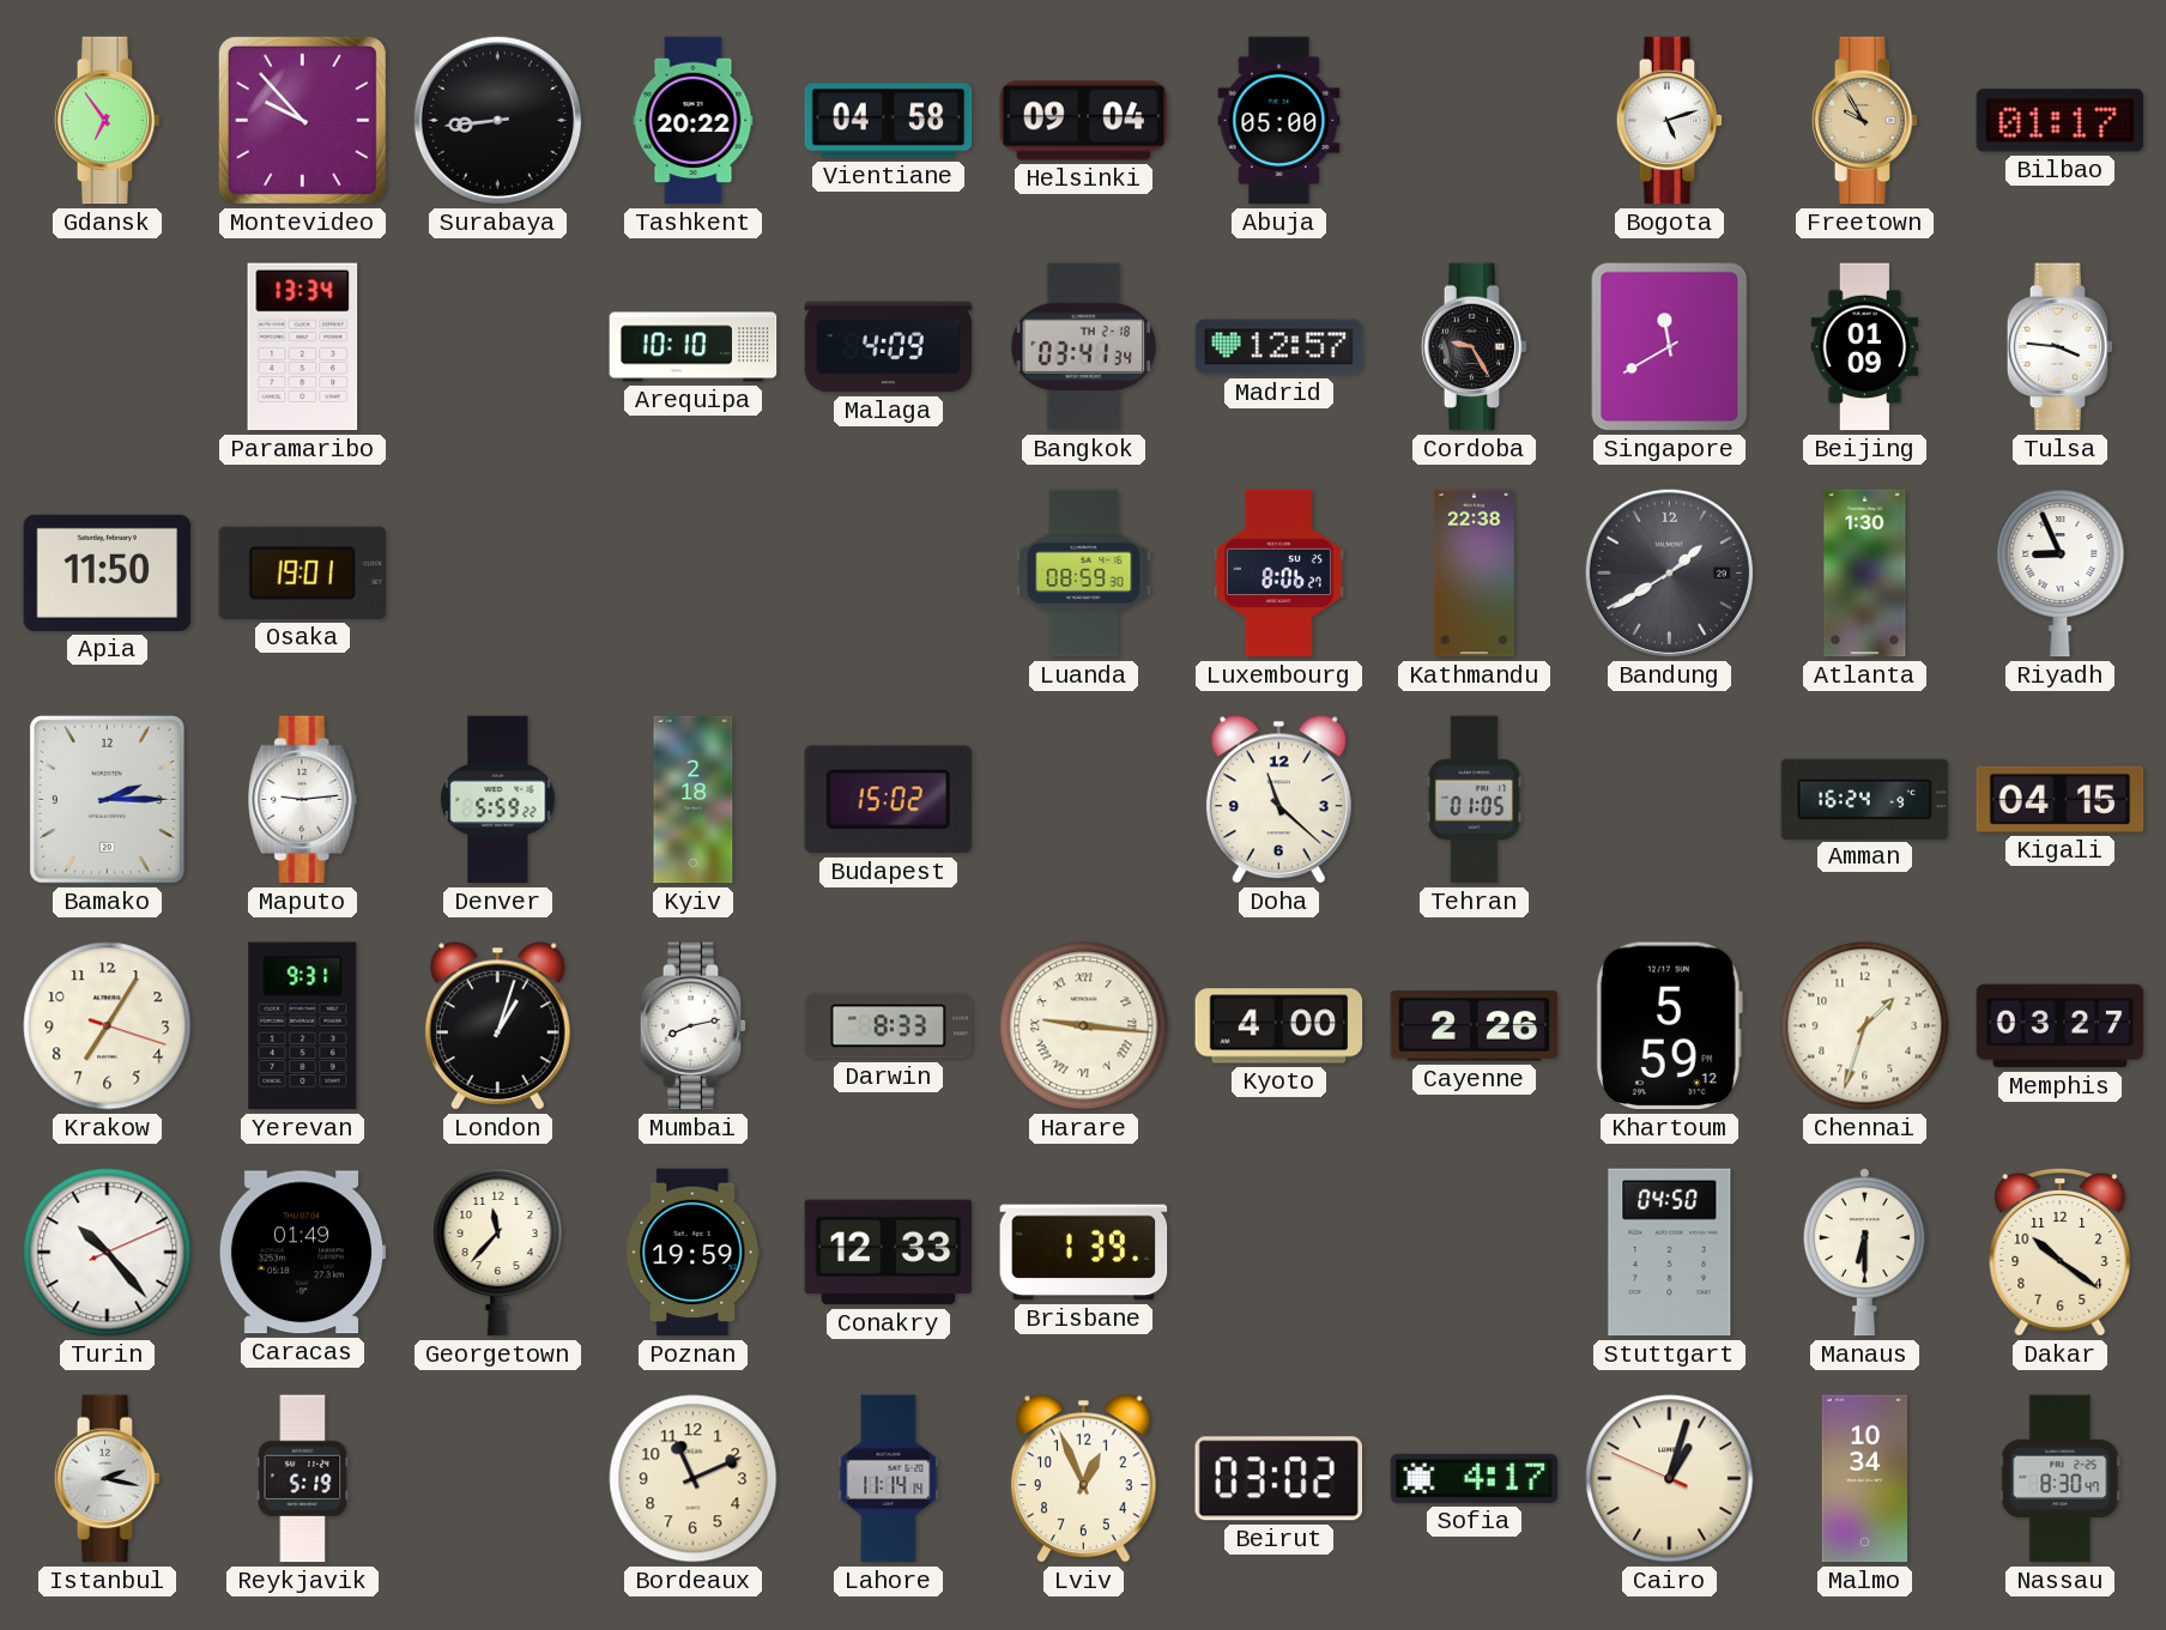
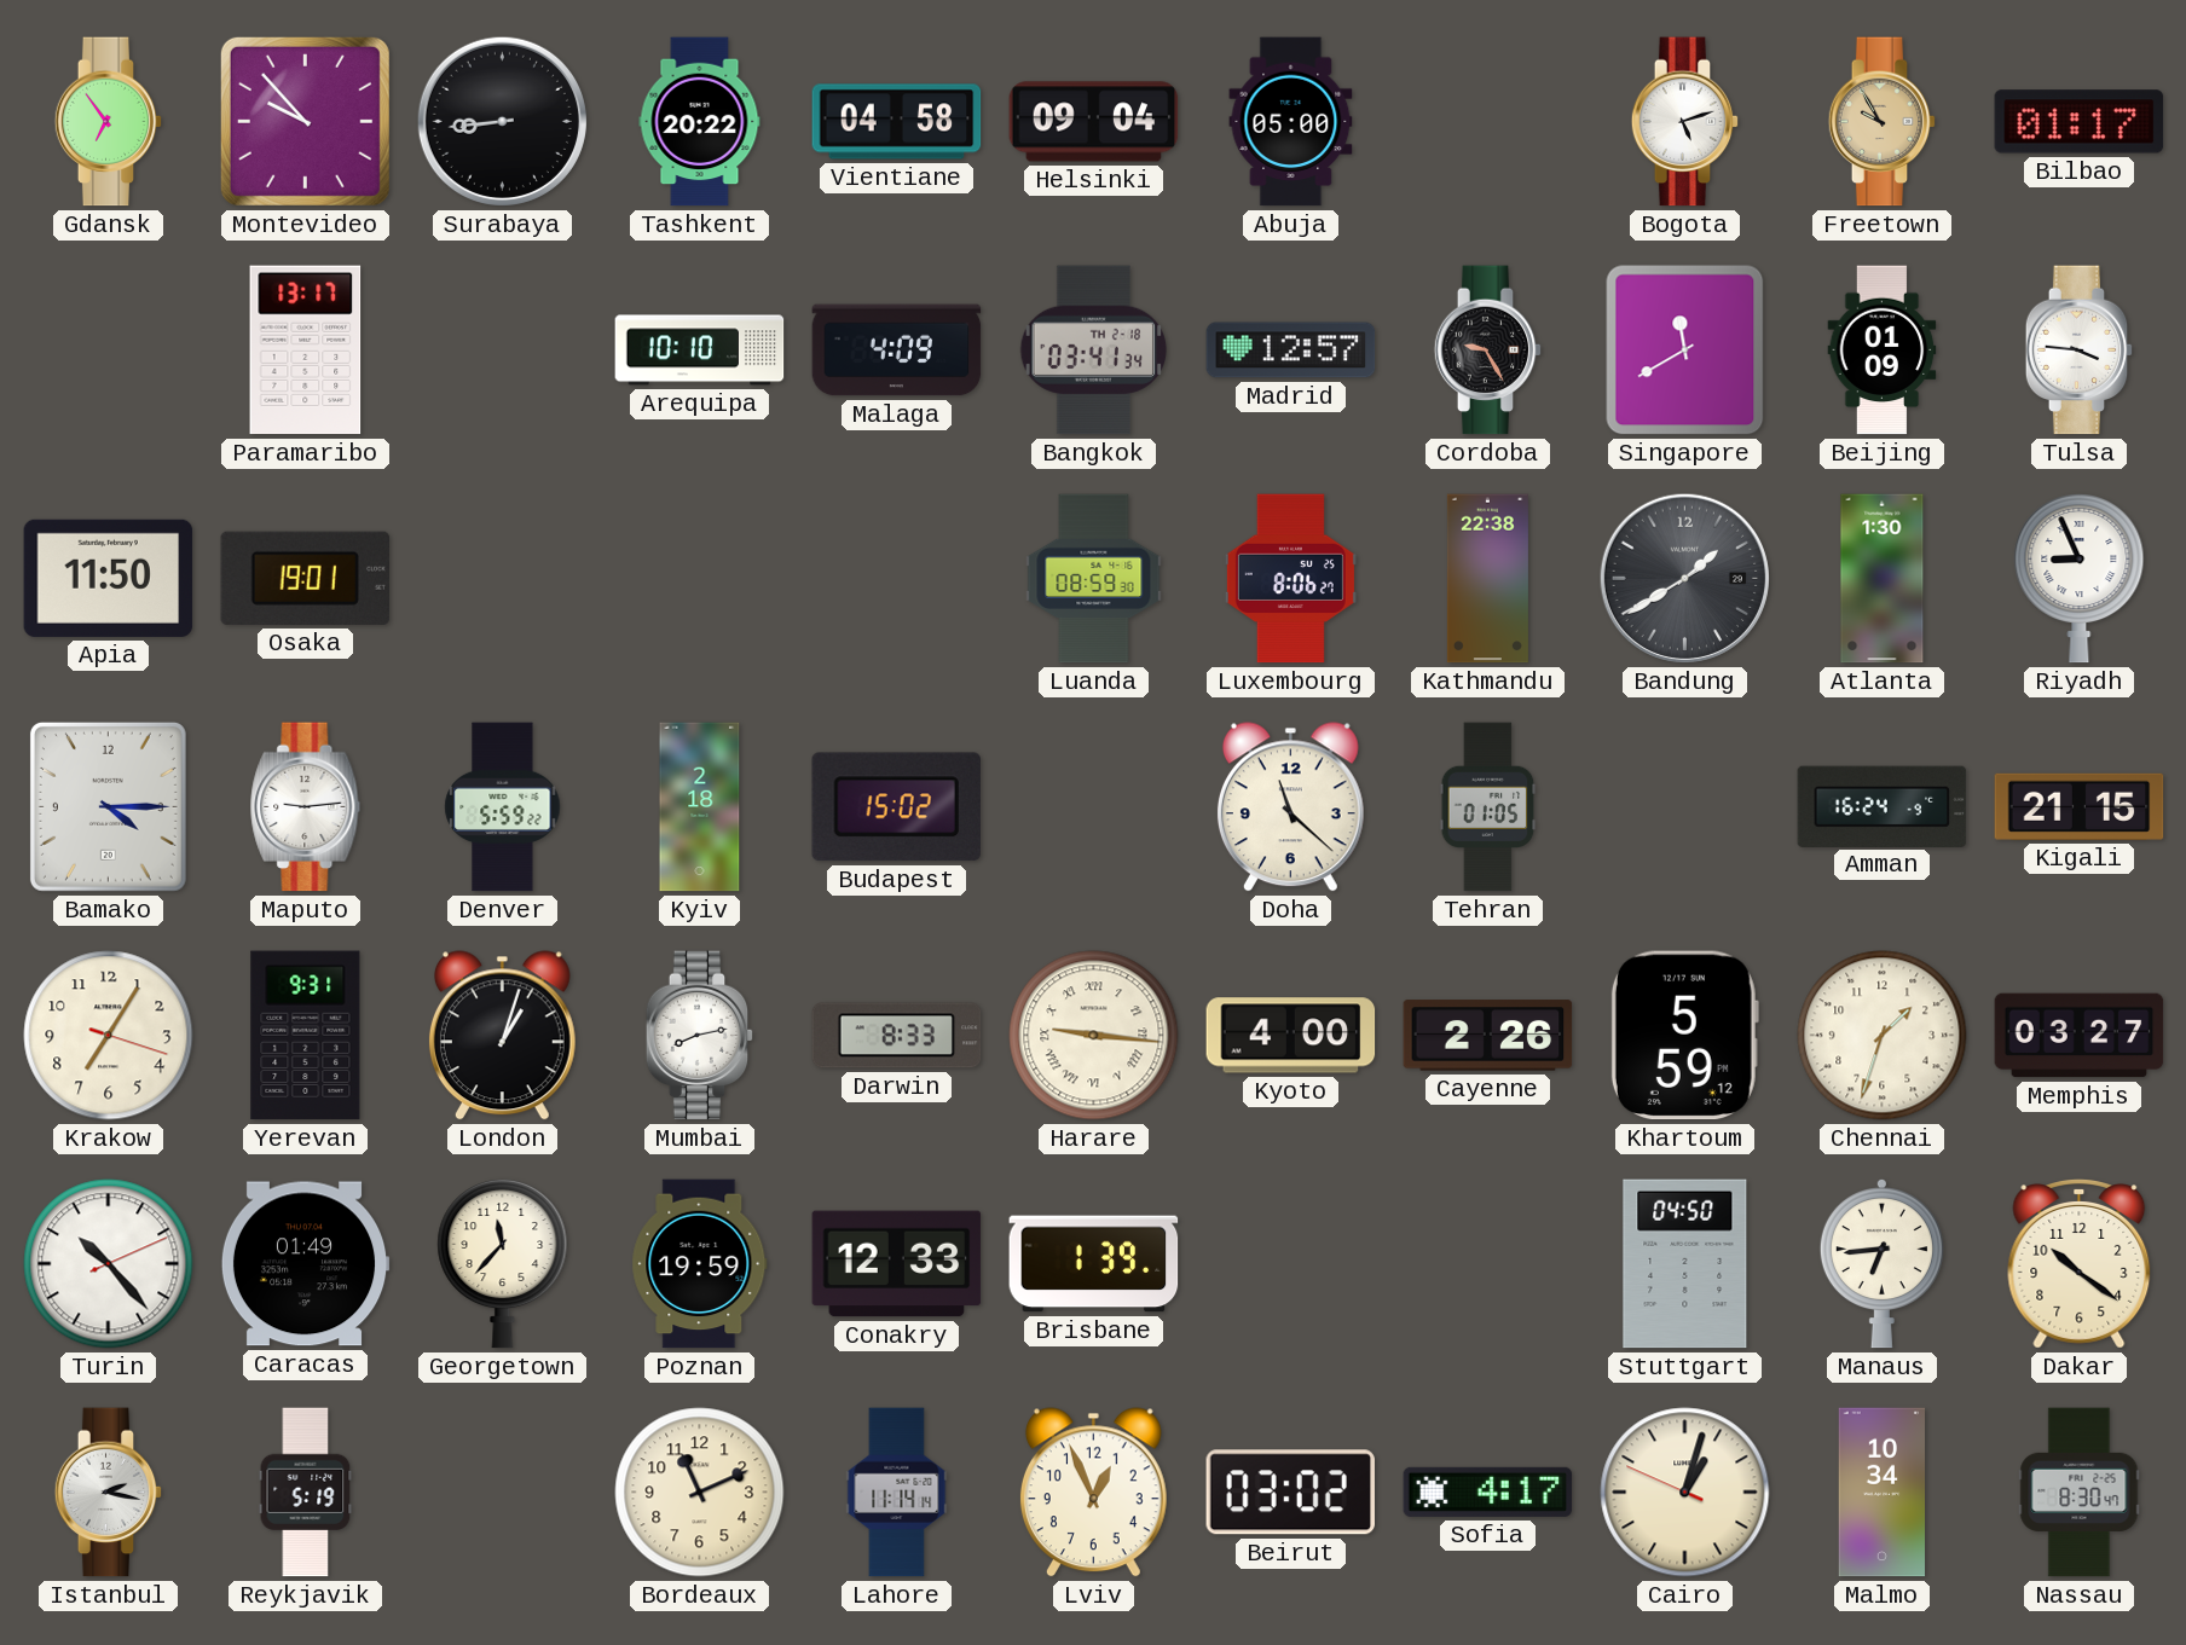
Paramaribo: 13:34 -> 13:17 (306, 351)
Bamako: 2:15 -> 4:15 (108, 806)
Kigali: 04:15 -> 21:15 (2080, 806)
Manaus: 6:30 -> 6:44 (1881, 1263)
